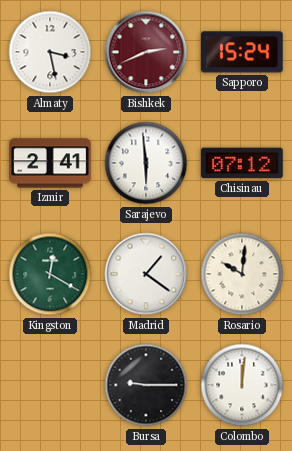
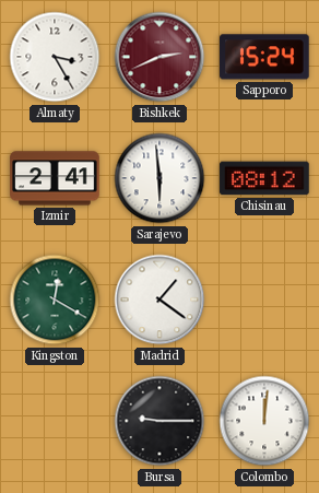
Almaty: 3:28 -> 3:25 (55, 57)
Chisinau: 07:12 -> 08:12 (264, 178)
Rosario: 10:01 -> none (242, 274)
